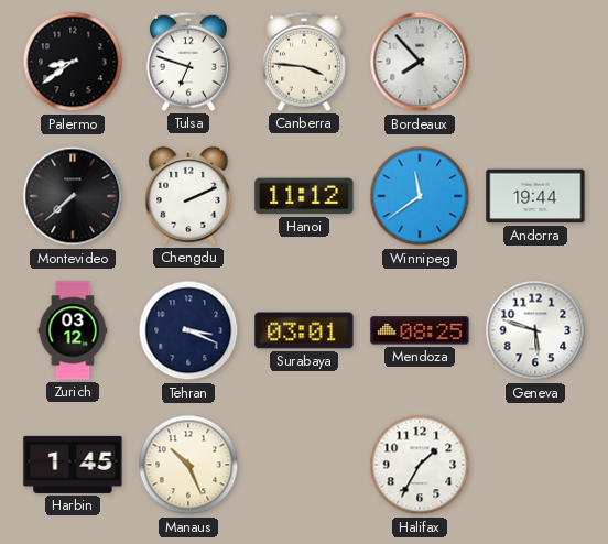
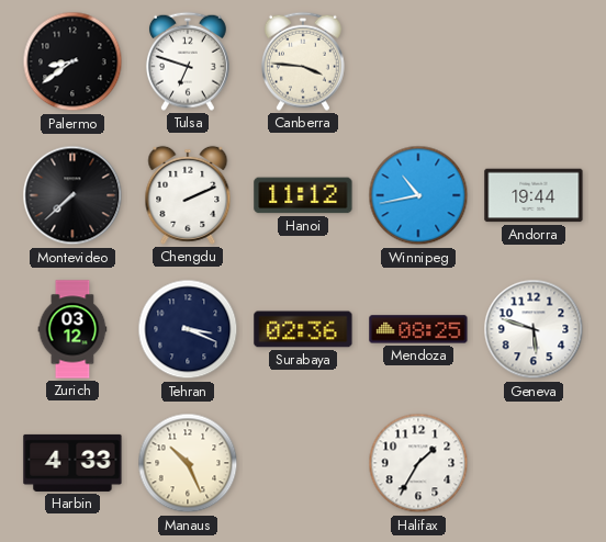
Bordeaux: 7:53 -> none (420, 62)
Winnipeg: 11:39 -> 10:43 (418, 195)
Surabaya: 03:01 -> 02:36 (303, 329)
Harbin: 1:45 -> 4:33 (72, 463)
